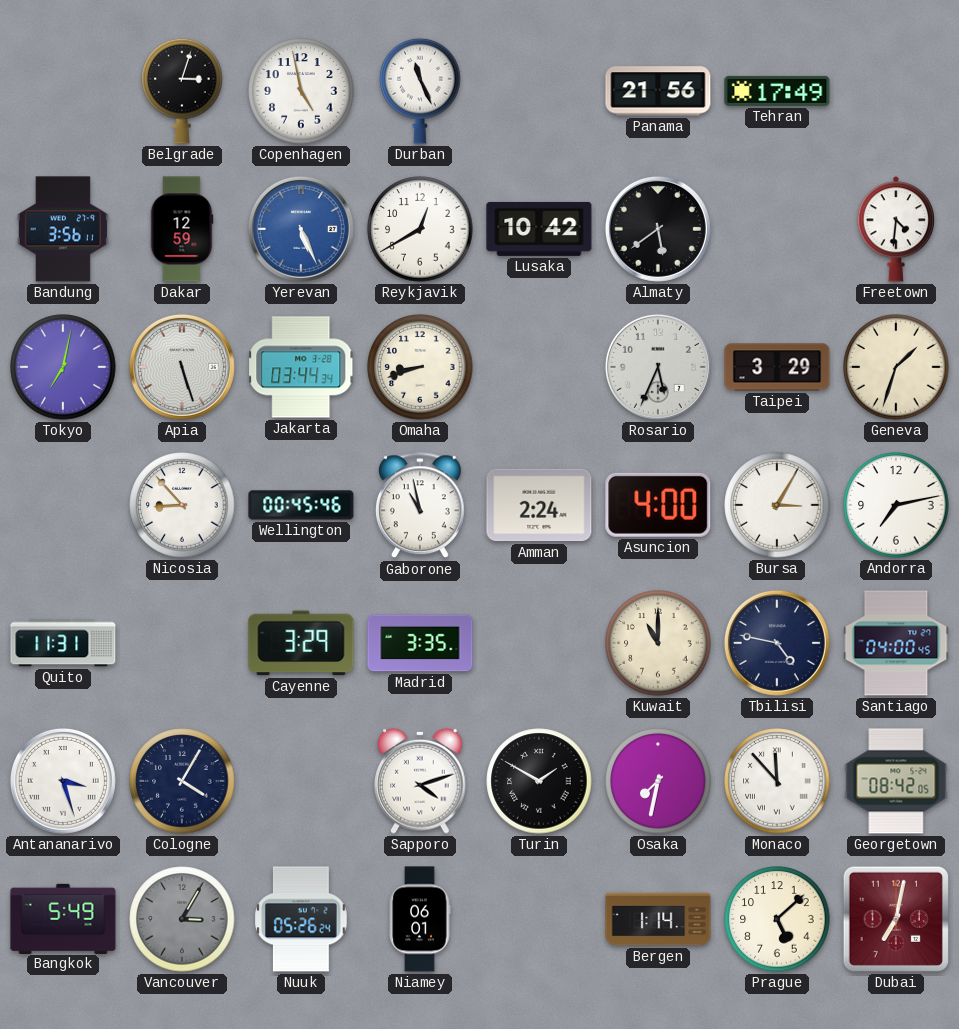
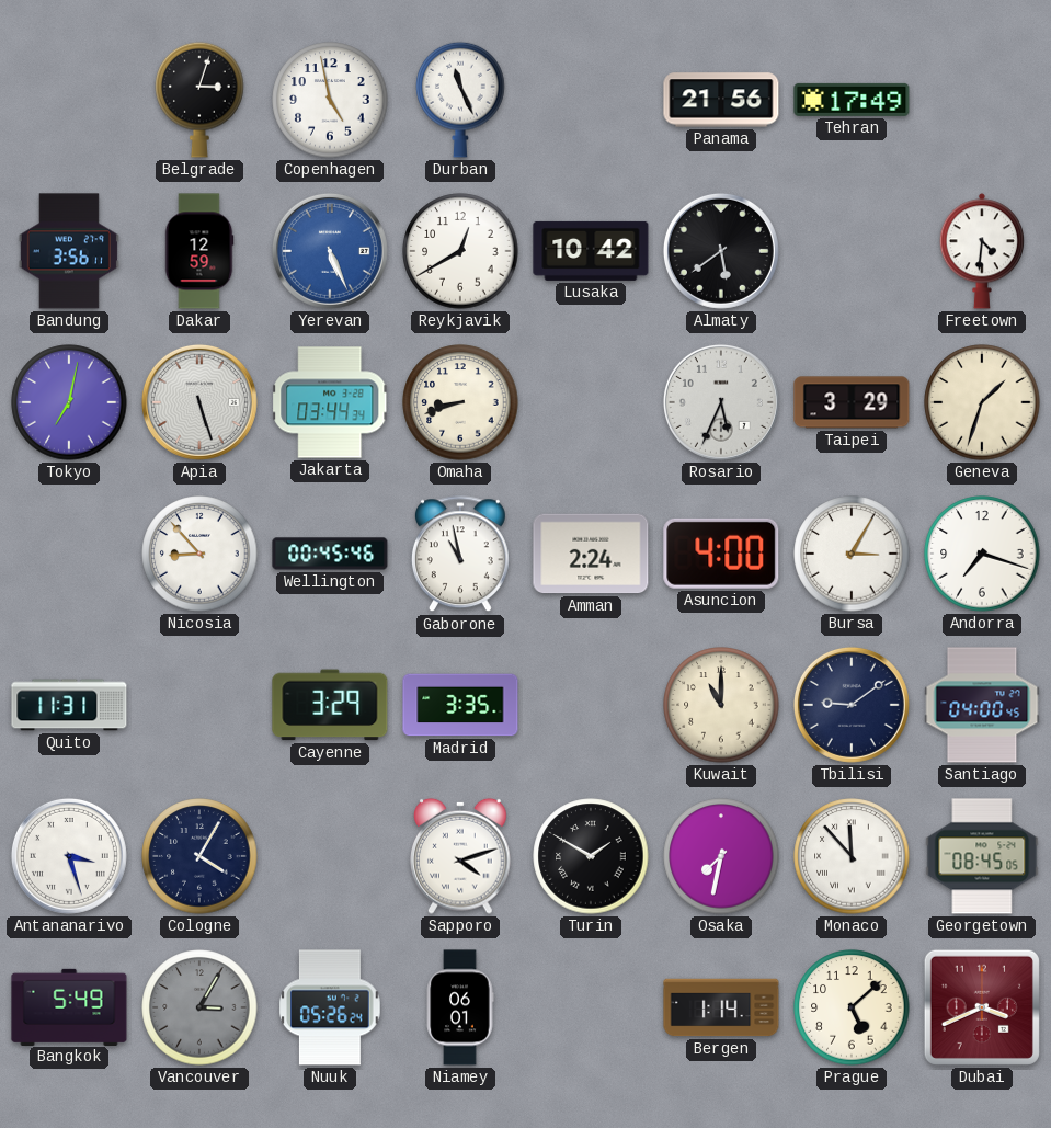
Andorra: 7:13 -> 7:18 (982, 554)
Tbilisi: 4:47 -> 9:09 (852, 705)
Georgetown: 08:42 -> 08:45 (982, 856)
Dubai: 7:02 -> 3:41 (982, 1007)
